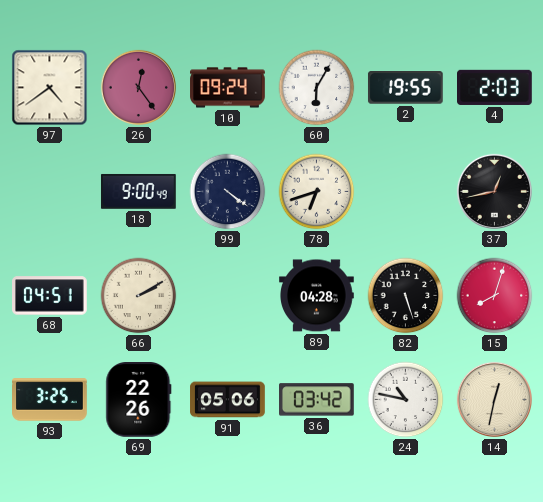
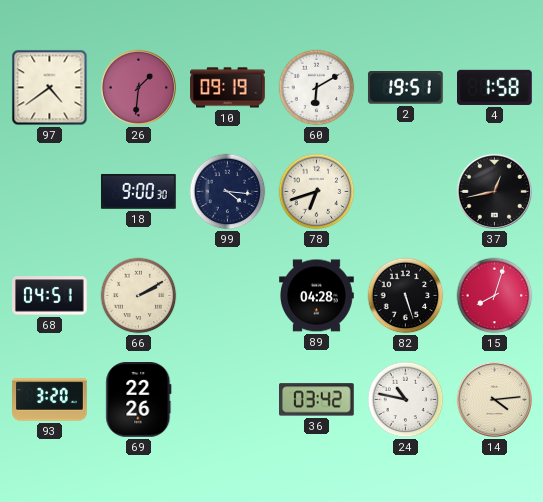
26: 12:24 -> 1:31 (138, 87)
10: 09:24 -> 09:19 (228, 88)
60: 6:05 -> 6:10 (317, 88)
2: 19:55 -> 19:51 (405, 88)
4: 2:03 -> 1:58 (495, 87)
18: 9:00:49 -> 9:00:30 (138, 191)
99: 4:21 -> 4:16 (228, 192)
93: 3:25 -> 3:20 (50, 400)
91: 05:06 -> none (228, 400)
14: 12:32 -> 4:14 (494, 399)
